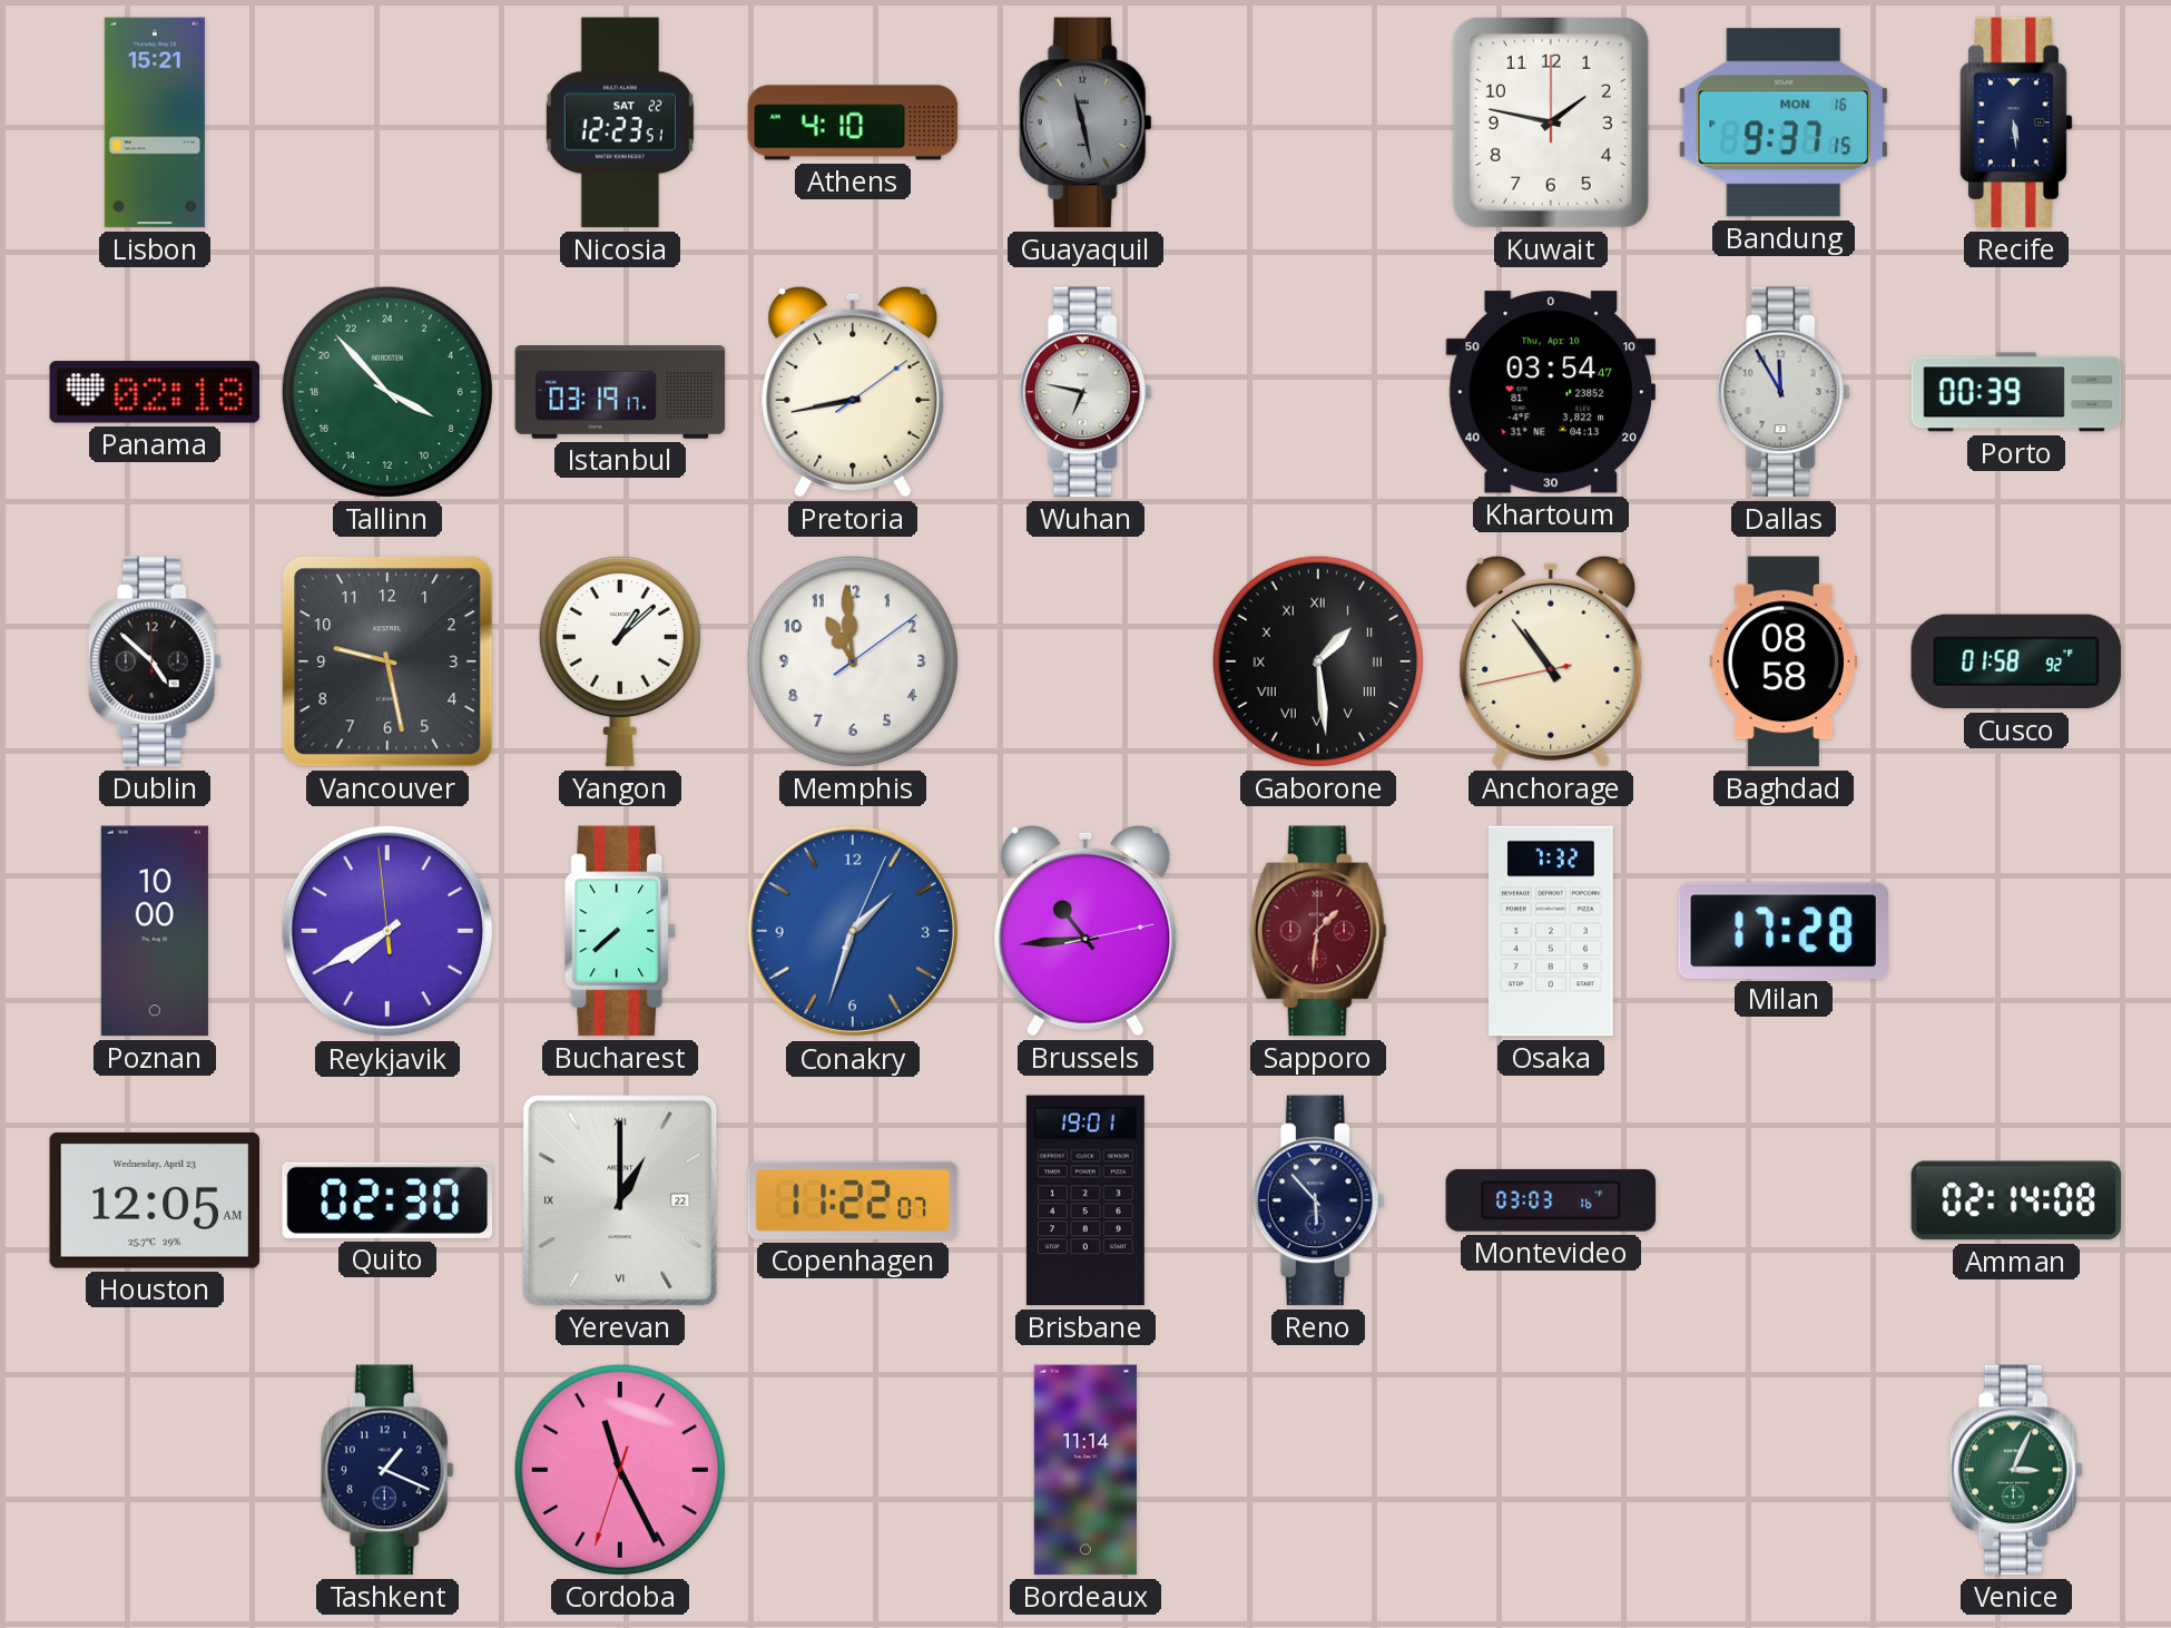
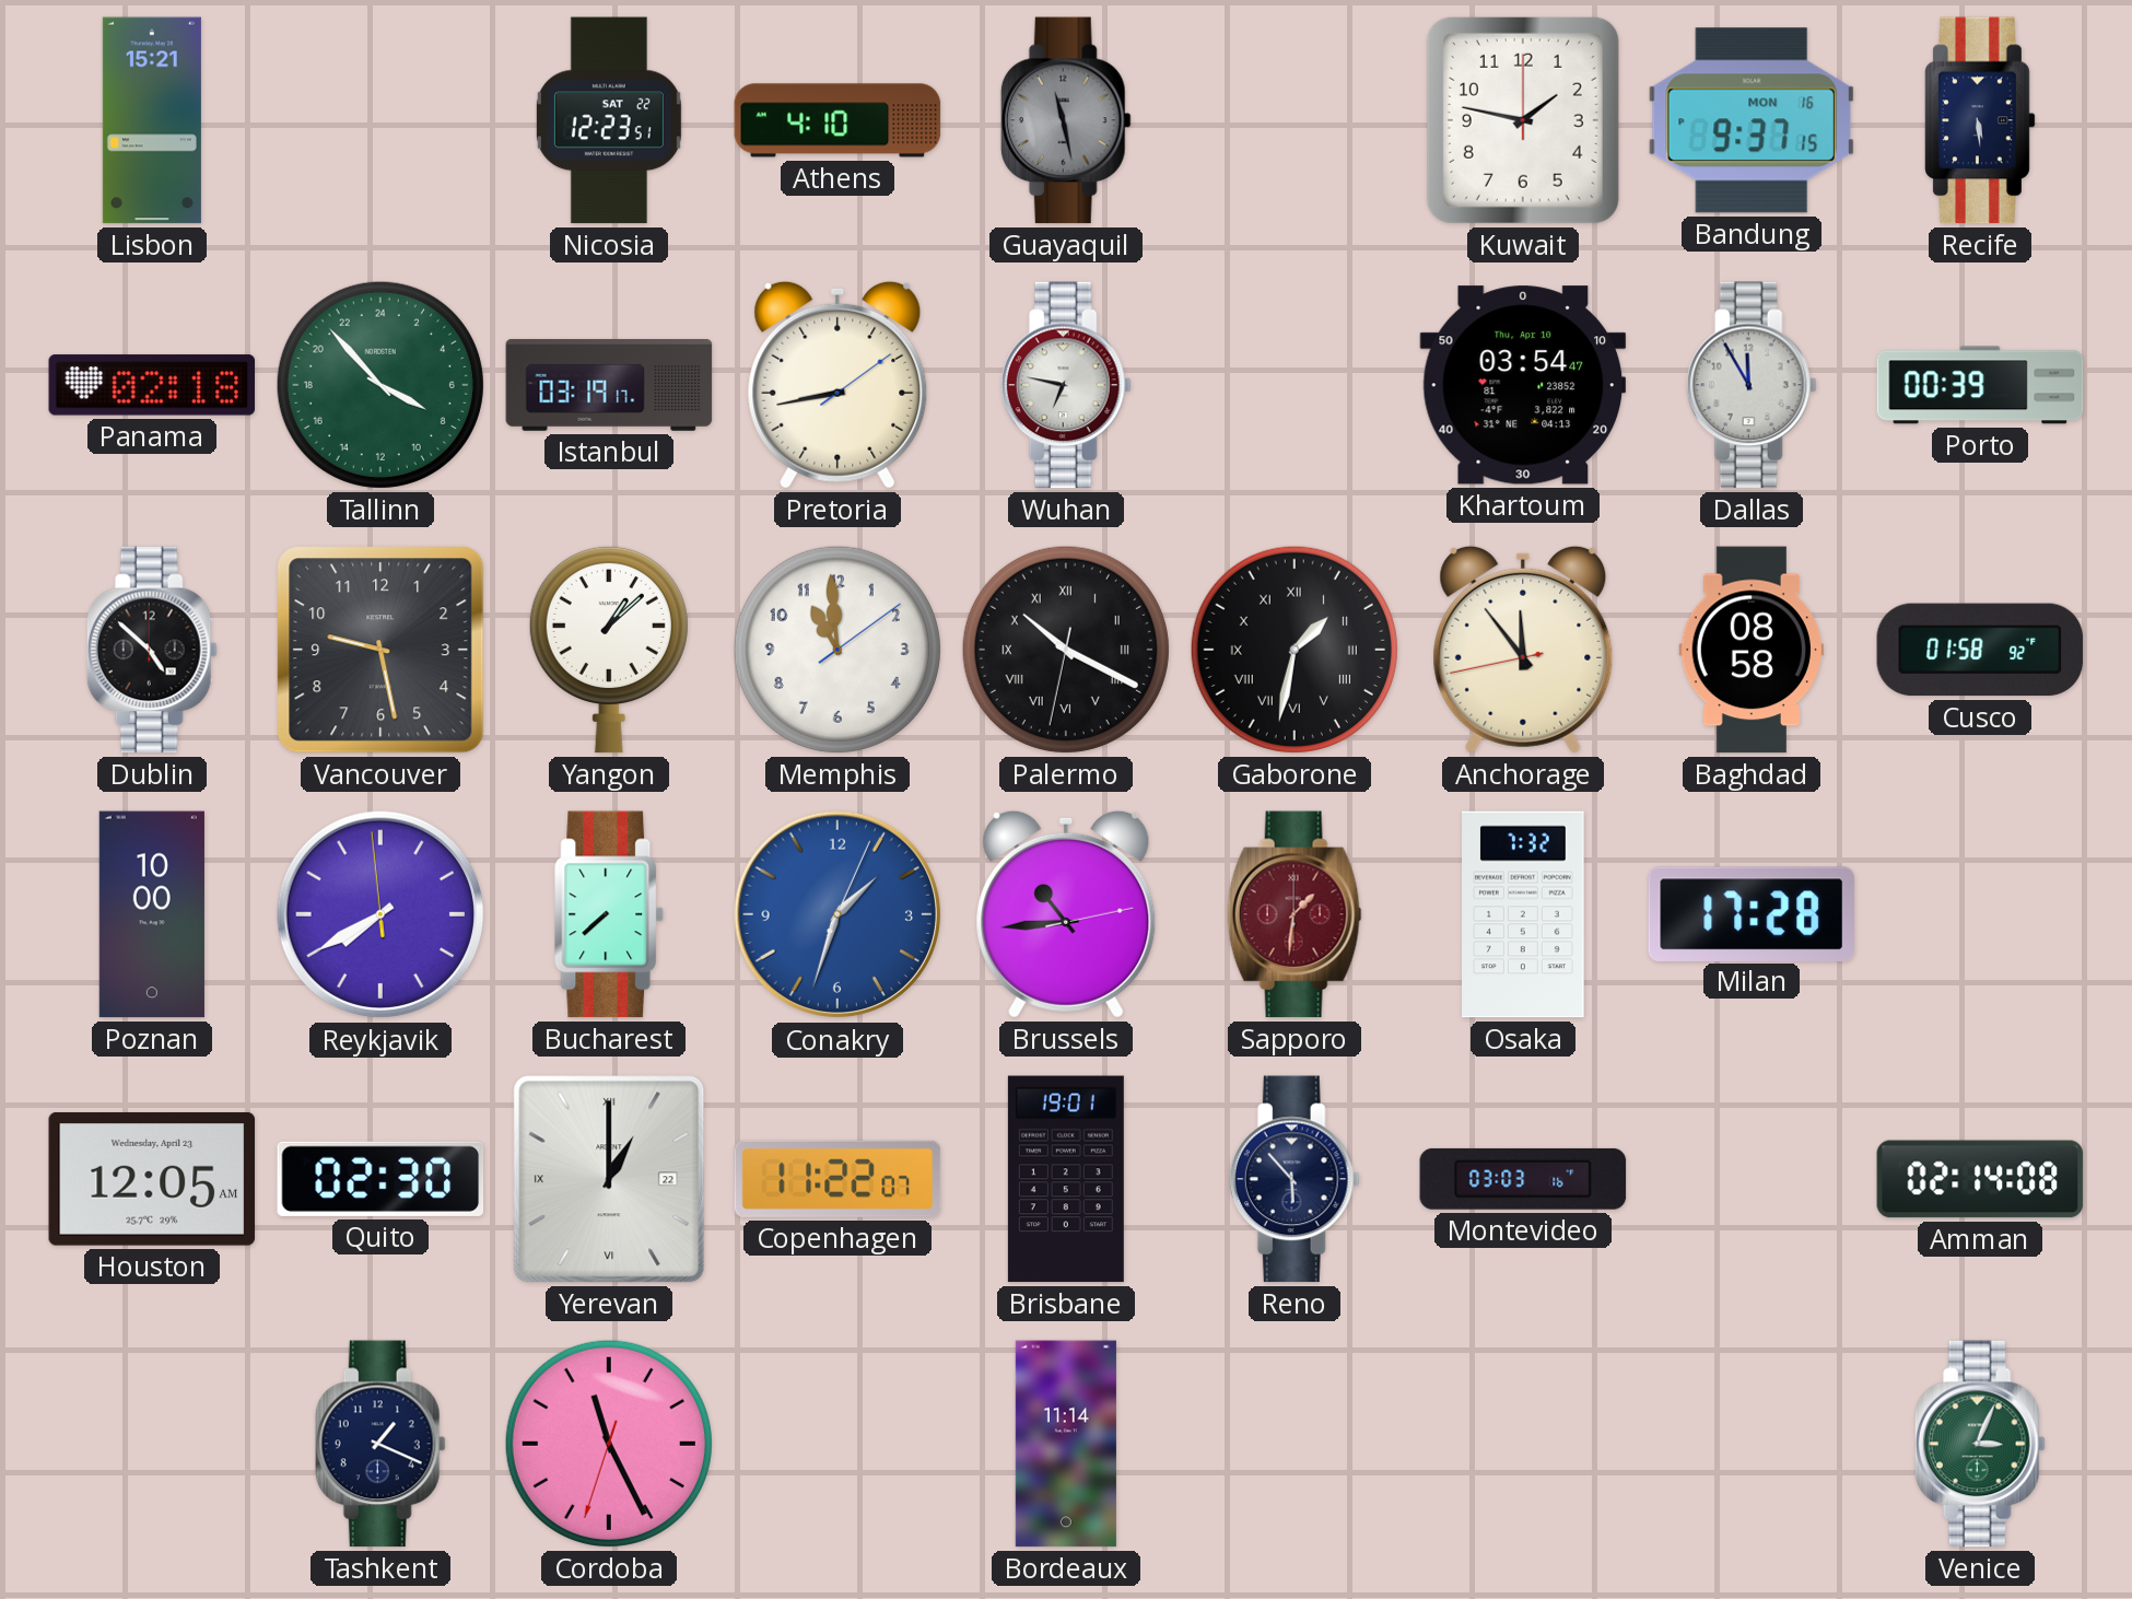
Palermo: none -> 10:19 (1066, 650)
Gaborone: 1:29 -> 1:32 (1295, 650)
Anchorage: 10:53 -> 11:53 (1523, 650)
